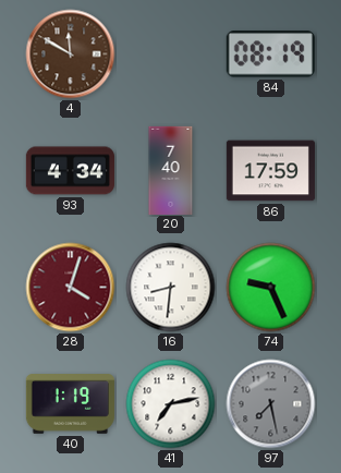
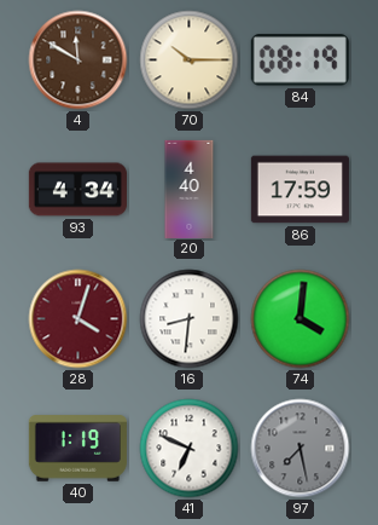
70: none -> 10:15 (190, 60)
20: 7:40 -> 4:40 (190, 189)
74: 9:26 -> 4:01 (301, 319)
41: 7:13 -> 6:49 (190, 449)
